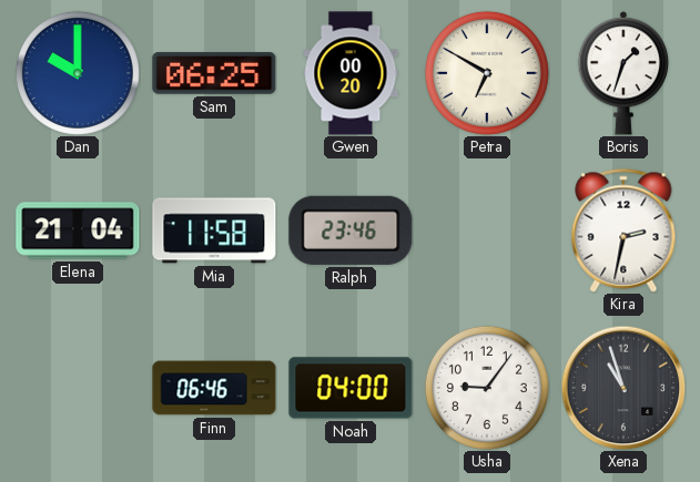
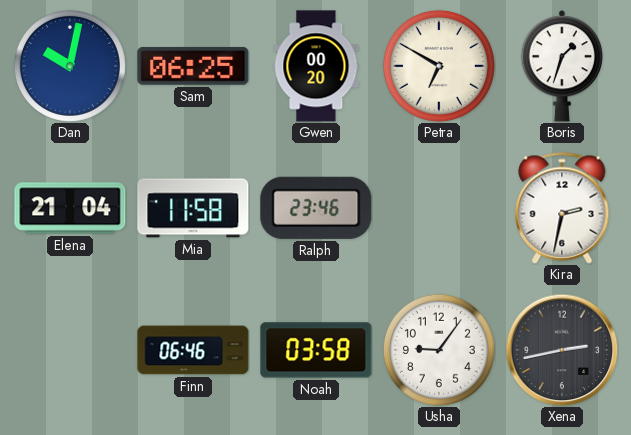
Dan: 10:00 -> 10:02 (70, 66)
Noah: 04:00 -> 03:58 (316, 350)
Xena: 10:57 -> 2:43 (562, 350)
